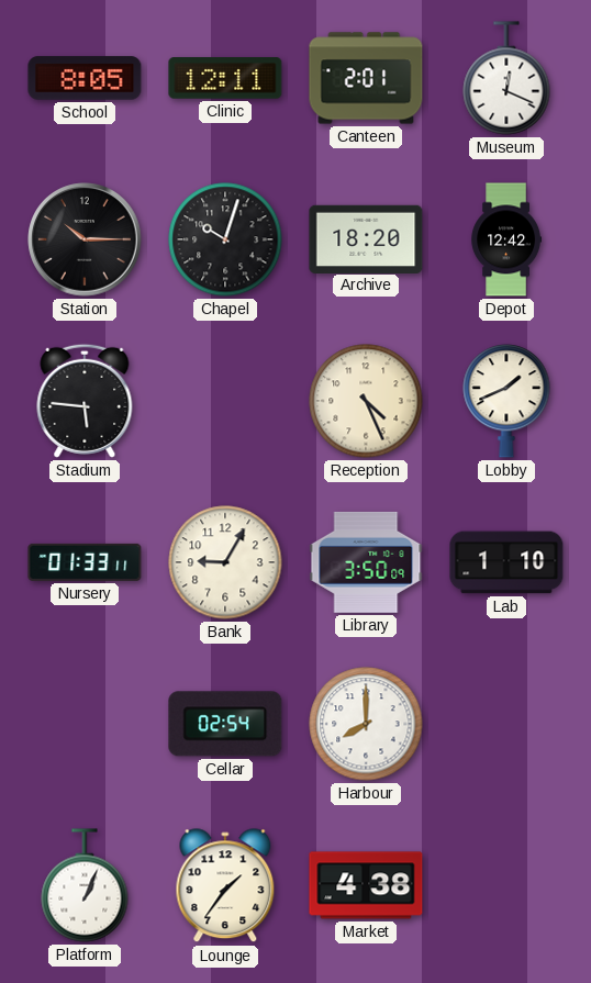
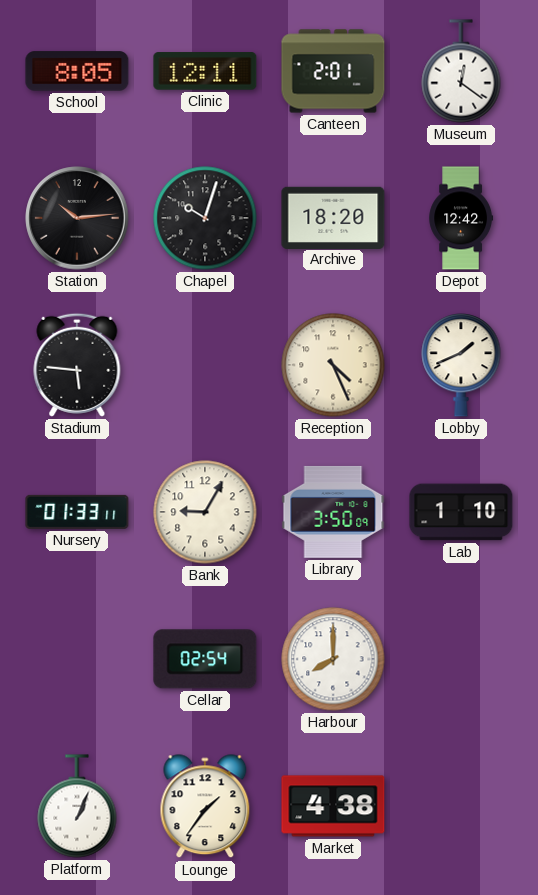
Museum: 12:19 -> 12:21 (461, 71)
Station: 10:15 -> 10:14 (77, 218)
